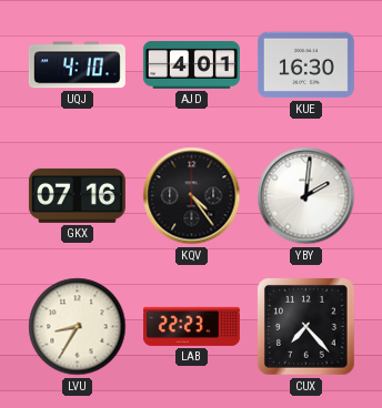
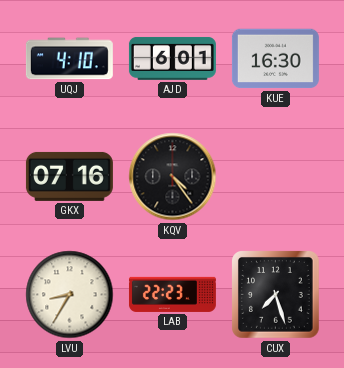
AJD: 4:01 -> 6:01 (172, 58)
YBY: 2:01 -> none (306, 196)
CUX: 7:23 -> 7:27 (276, 295)
